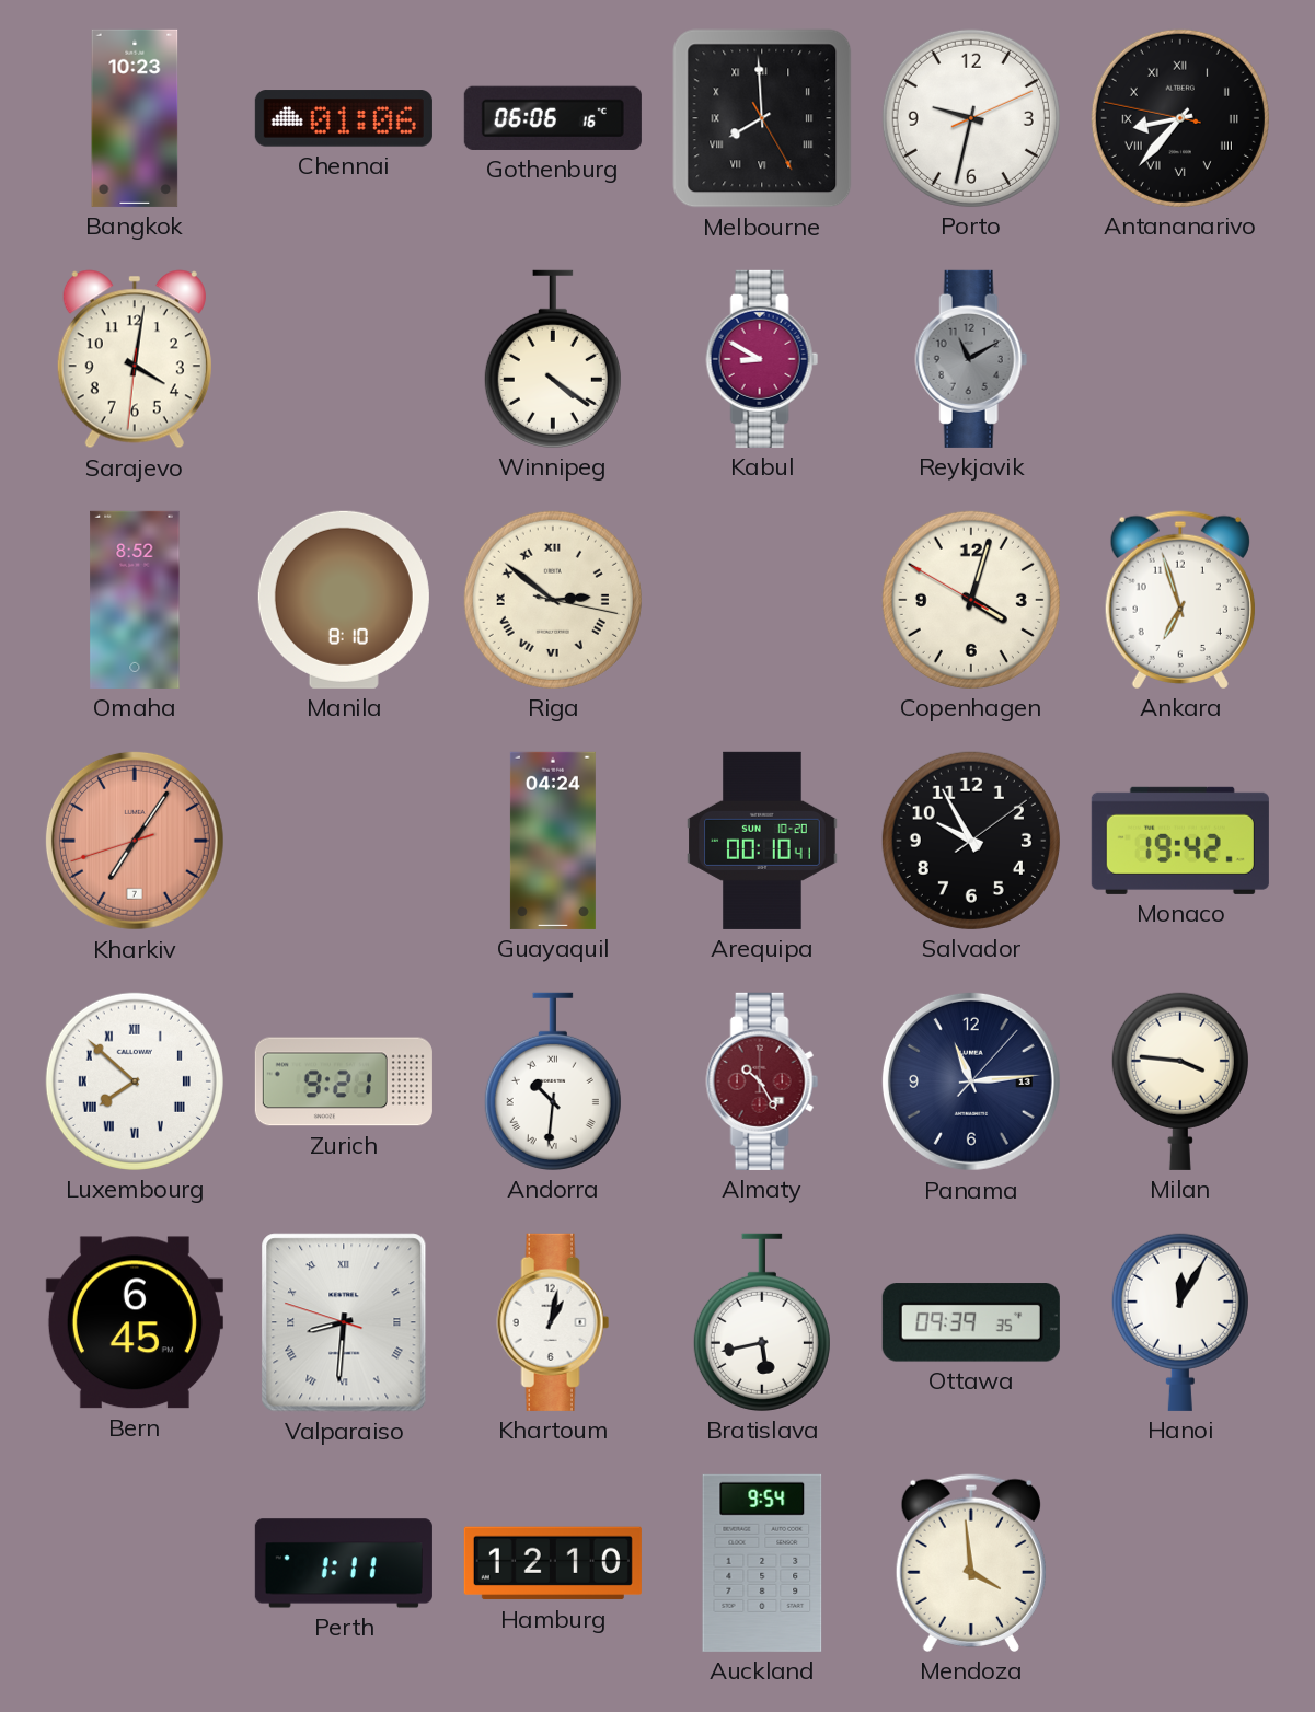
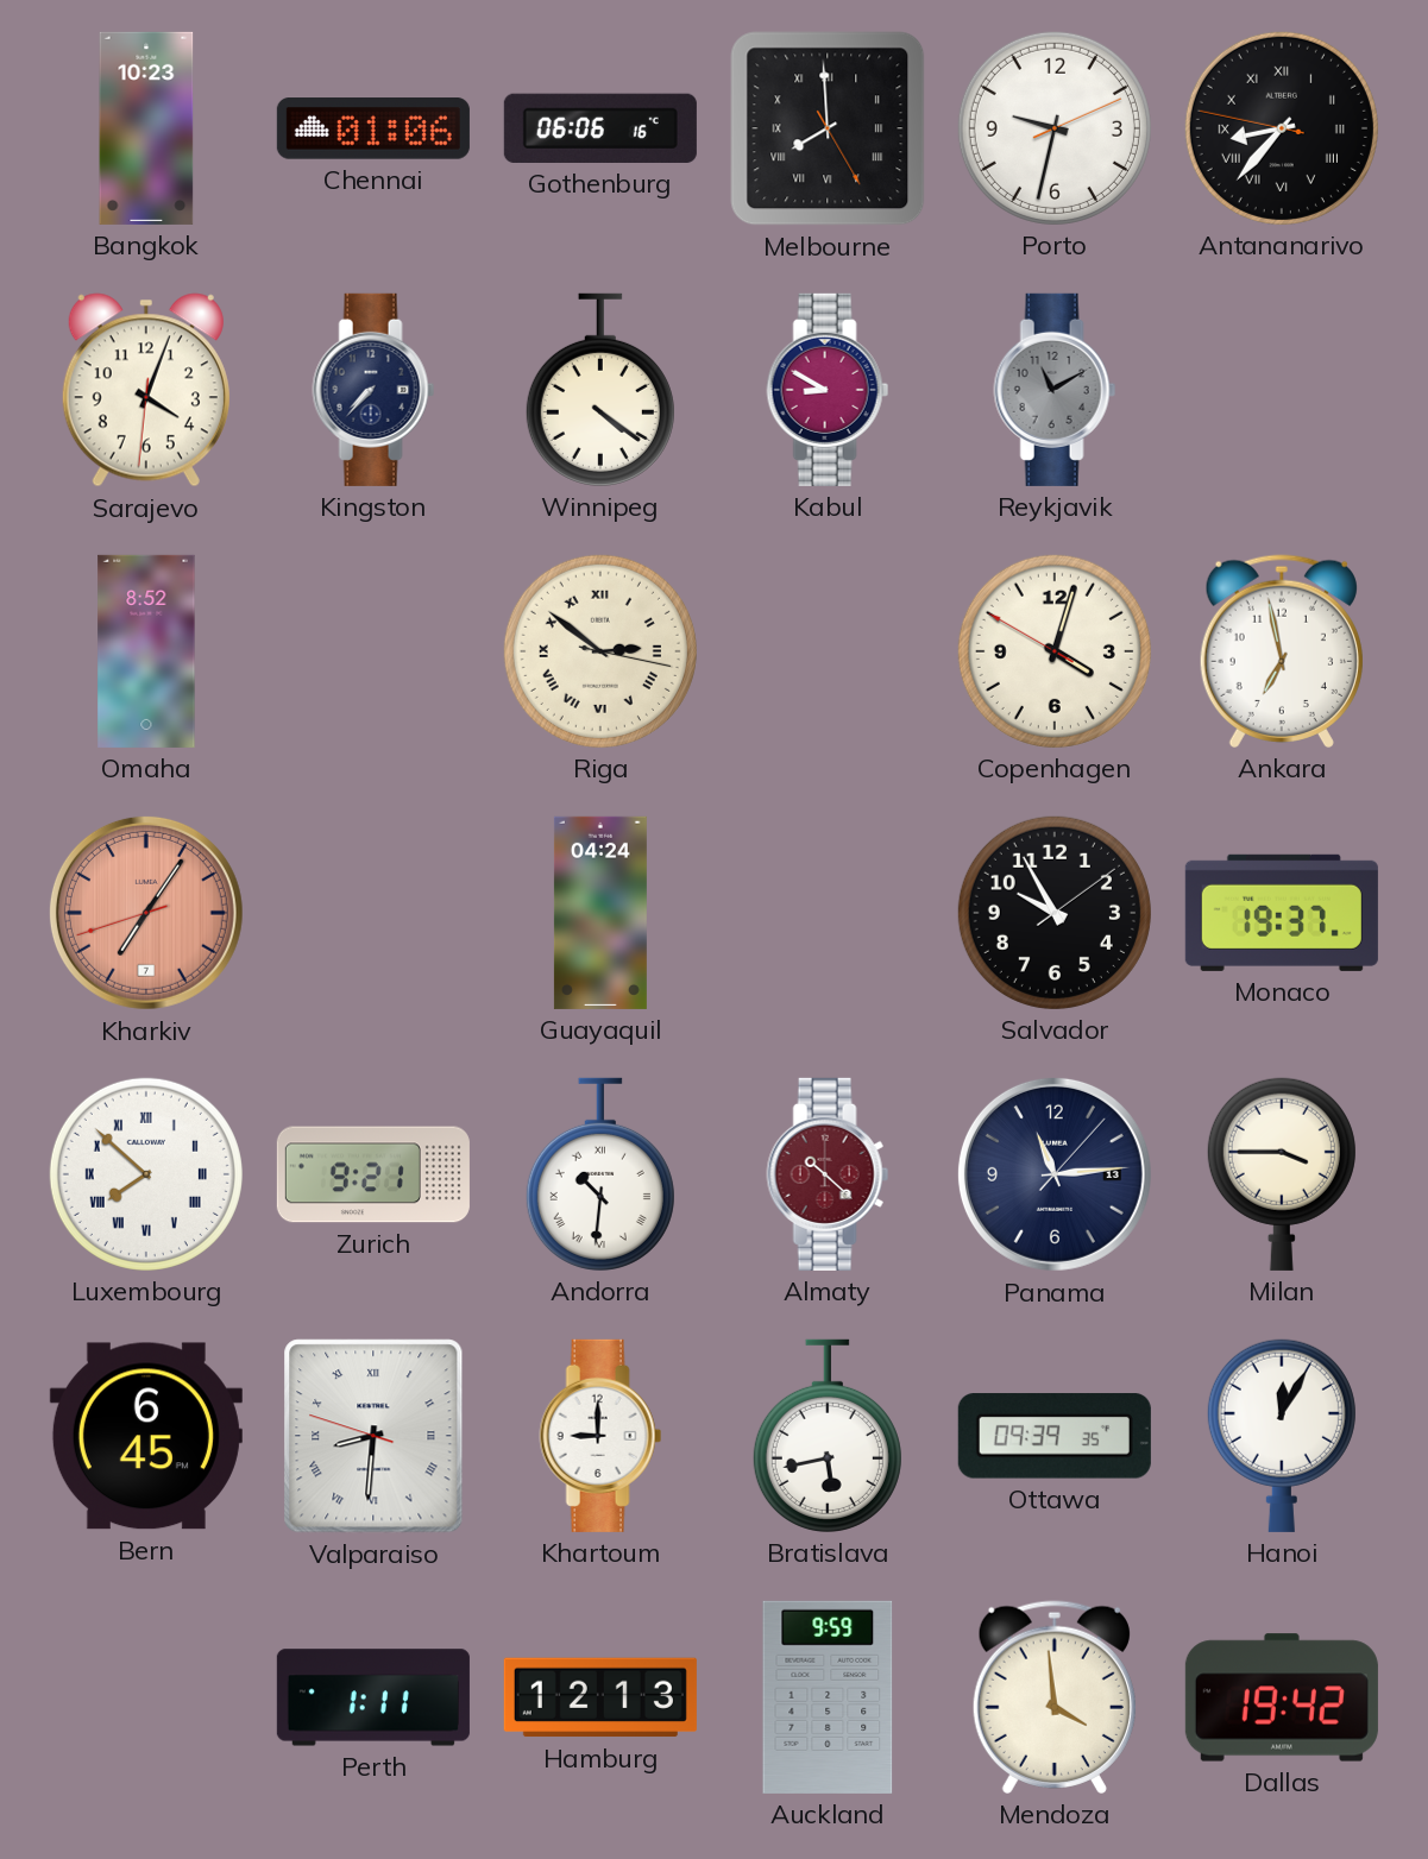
Sarajevo: 4:01 -> 4:03 (146, 390)
Kingston: none -> 7:37 (373, 390)
Manila: 8:10 -> none (344, 600)
Ankara: 6:57 -> 6:58 (1282, 651)
Arequipa: 00:10 -> none (762, 841)
Monaco: 19:42 -> 19:37 (1282, 913)
Almaty: 10:25 -> 10:22 (828, 1174)
Milan: 3:46 -> 3:45 (1282, 1174)
Khartoum: 1:02 -> 9:00 (600, 1436)
Hamburg: 12:10 -> 12:13 (600, 1697)
Auckland: 9:54 -> 9:59 (828, 1697)
Dallas: none -> 19:42 (1282, 1697)
